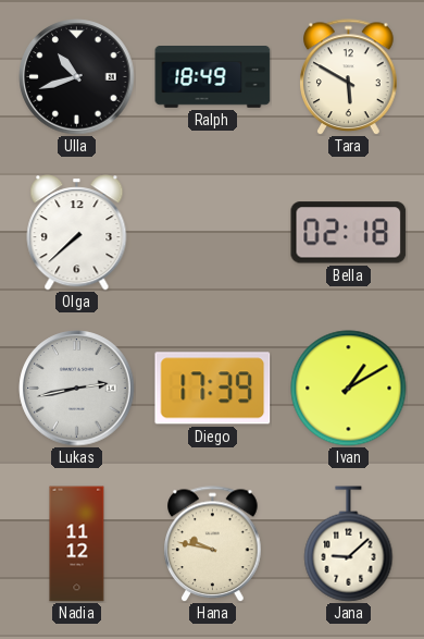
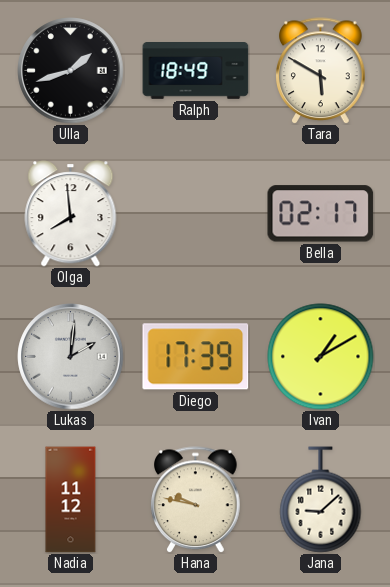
Ulla: 10:42 -> 1:42 (71, 71)
Olga: 7:38 -> 7:59 (71, 214)
Bella: 02:18 -> 02:17 (321, 214)
Lukas: 2:43 -> 2:01 (71, 357)
